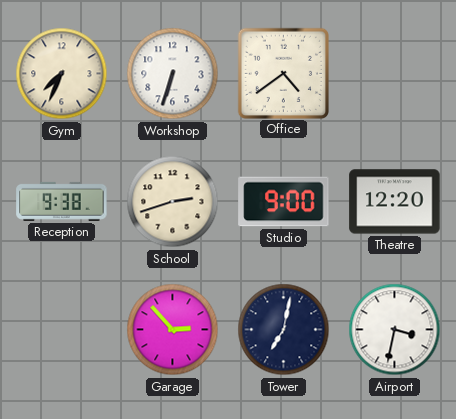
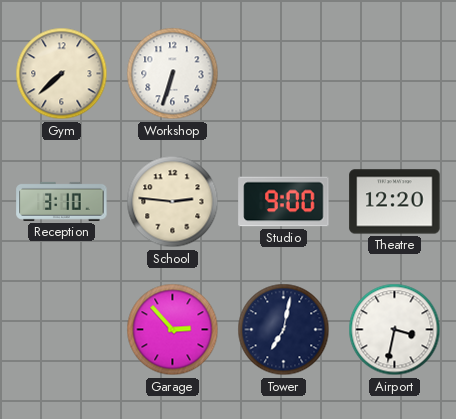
Gym: 7:34 -> 7:38 (62, 74)
Office: 4:39 -> none (283, 73)
Reception: 9:38 -> 3:10 (62, 201)
School: 2:42 -> 2:46 (173, 202)
